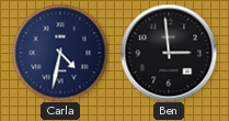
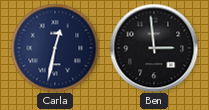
Carla: 4:32 -> 12:32 (55, 48)
